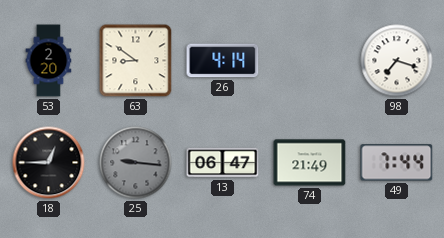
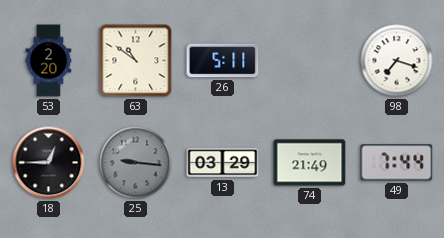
63: 8:51 -> 10:51 (136, 61)
26: 4:14 -> 5:11 (223, 61)
13: 06:47 -> 03:29 (223, 163)
